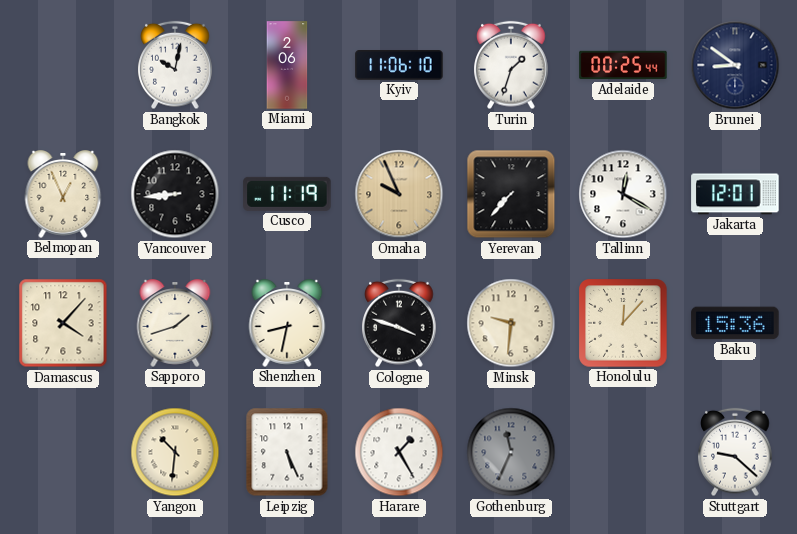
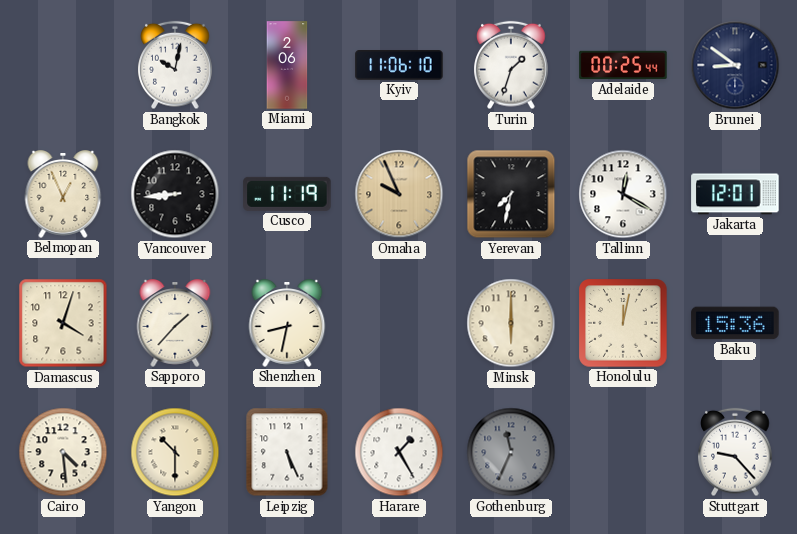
Yerevan: 7:37 -> 7:32 (511, 194)
Damascus: 4:07 -> 4:03 (63, 323)
Sapporo: 1:42 -> 1:37 (175, 323)
Cologne: 3:48 -> none (399, 323)
Minsk: 9:31 -> 6:00 (511, 323)
Honolulu: 12:07 -> 12:02 (623, 323)
Cairo: none -> 4:29 (63, 452)
Yangon: 10:31 -> 10:30 (175, 452)
Stuttgart: 9:22 -> 9:23 (735, 452)
